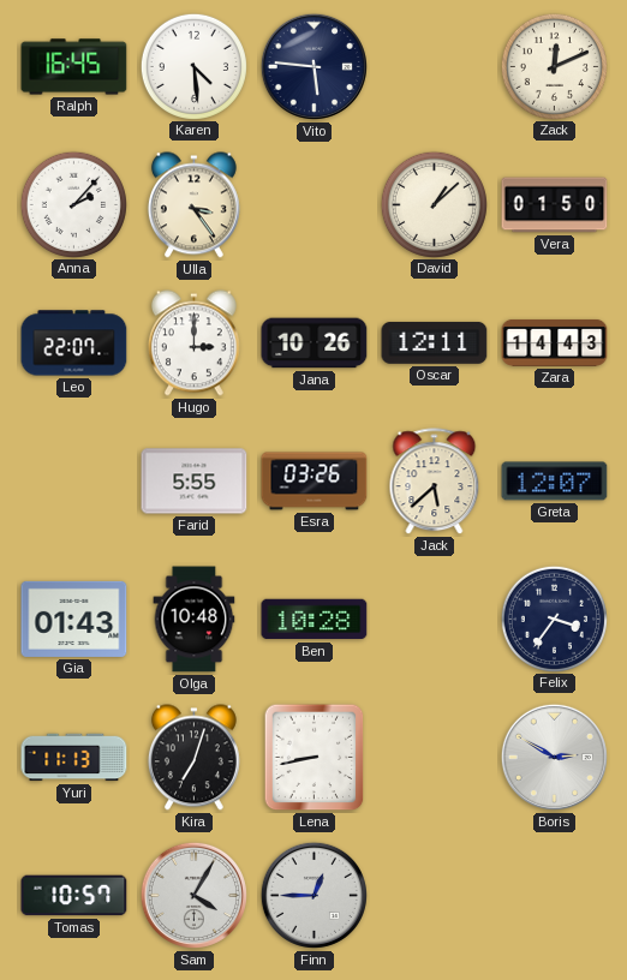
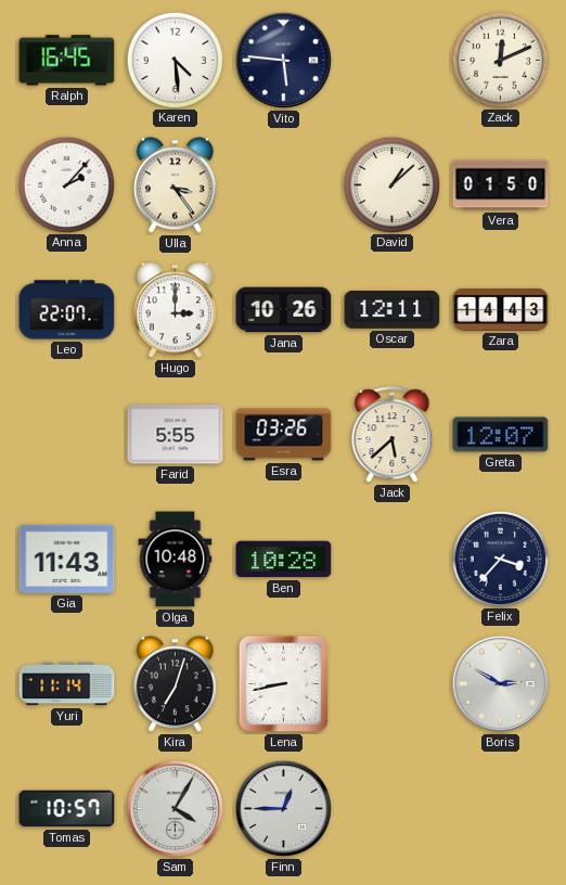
Gia: 01:43 -> 11:43 (67, 559)
Felix: 3:36 -> 3:37 (500, 559)
Yuri: 11:13 -> 11:14 (67, 684)
